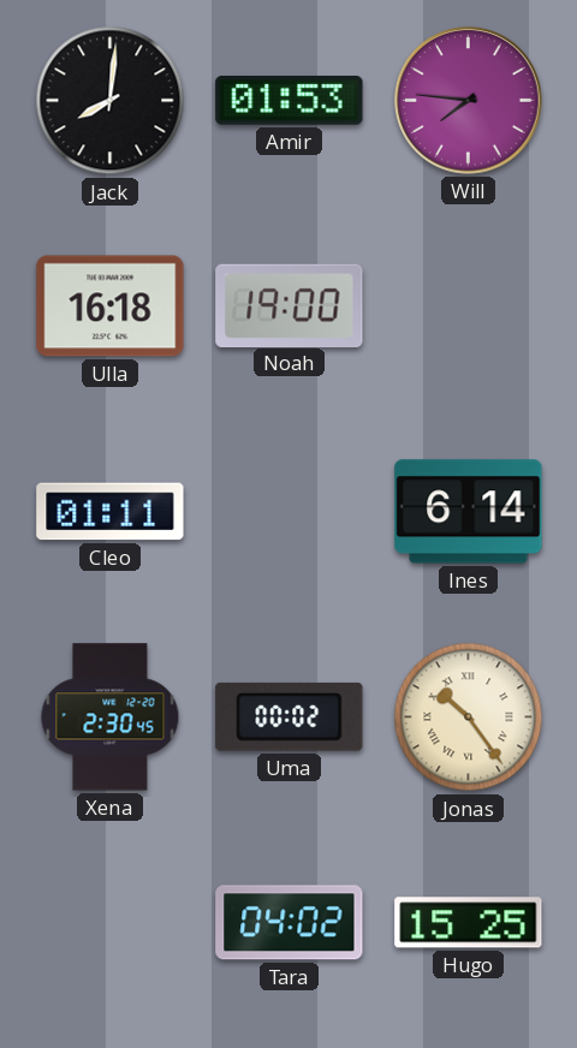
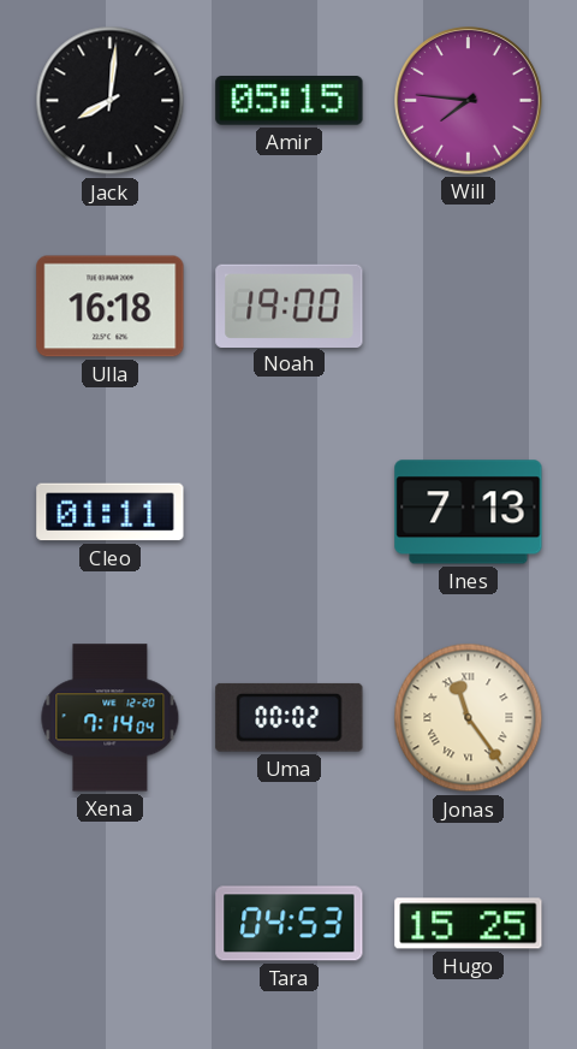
Amir: 01:53 -> 05:15 (290, 101)
Ines: 6:14 -> 7:13 (469, 512)
Xena: 2:30 -> 7:14 (111, 718)
Jonas: 10:24 -> 11:24 (469, 718)
Tara: 04:02 -> 04:53 (290, 924)
